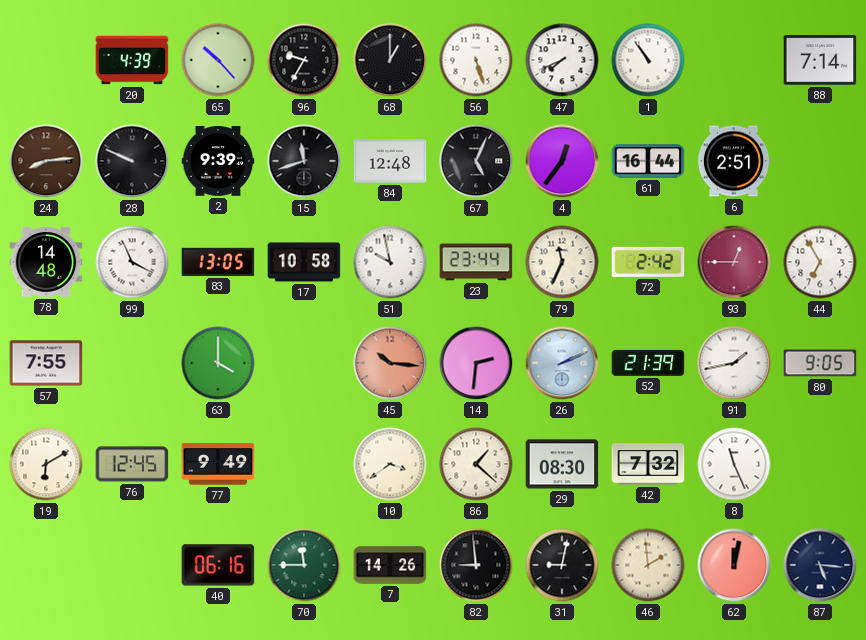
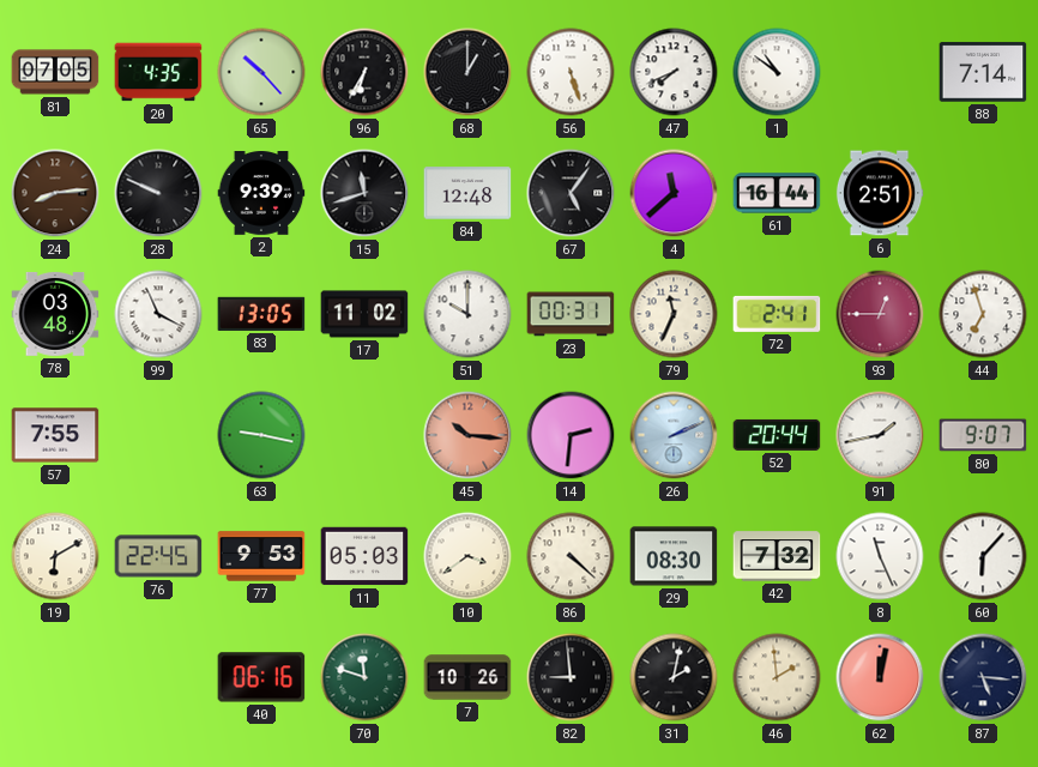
81: none -> 07:05 (55, 72)
20: 4:39 -> 4:35 (158, 72)
96: 9:35 -> 6:35 (364, 72)
1: 10:54 -> 10:51 (777, 72)
67: 5:04 -> 5:06 (571, 193)
4: 12:36 -> 11:38 (674, 193)
78: 14:48 -> 03:48 (55, 315)
17: 10:58 -> 11:02 (364, 314)
51: 9:58 -> 10:00 (467, 314)
23: 23:44 -> 00:31 (571, 314)
72: 2:42 -> 2:41 (777, 314)
44: 6:55 -> 6:57 (983, 314)
63: 4:00 -> 9:17 (261, 435)
52: 21:39 -> 20:44 (777, 435)
80: 9:05 -> 9:07 (983, 435)
76: 12:45 -> 22:45 (158, 556)
77: 9:49 -> 9:53 (261, 556)
11: none -> 05:03 (364, 556)
86: 1:22 -> 4:22 (571, 556)
60: none -> 6:07 (983, 556)
70: 11:45 -> 11:48 (364, 677)
7: 14:26 -> 10:26 (467, 677)
31: 9:02 -> 2:02 (674, 677)
